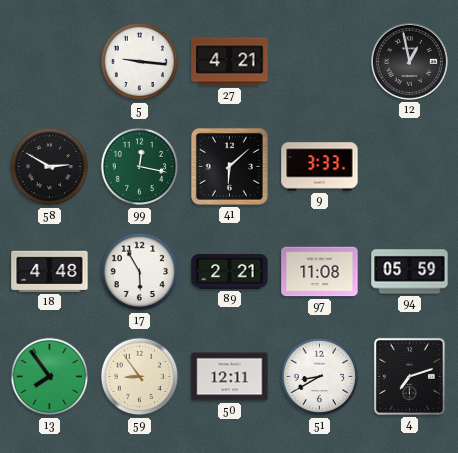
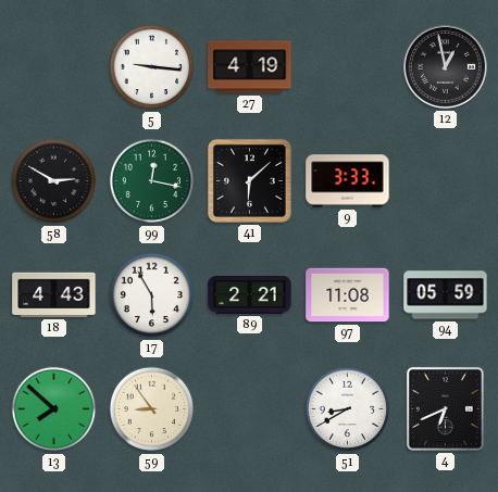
27: 4:21 -> 4:19 (250, 67)
18: 4:48 -> 4:43 (54, 294)
13: 7:54 -> 7:52 (54, 409)
50: 12:11 -> none (230, 377)
4: 7:12 -> 6:41 (445, 408)
